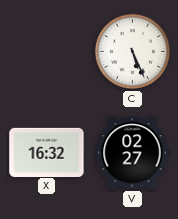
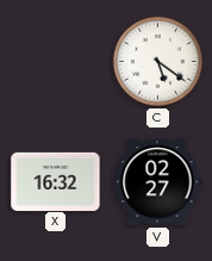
C: 5:26 -> 5:21 (157, 61)
